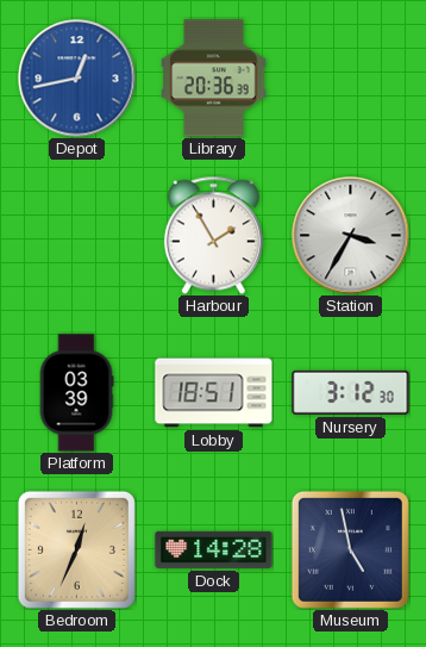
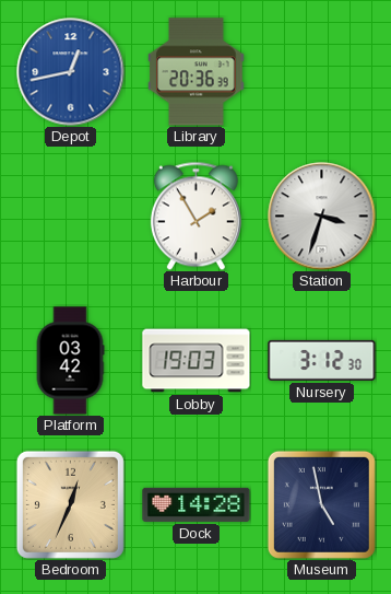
Station: 3:35 -> 3:33 (322, 217)
Platform: 03:39 -> 03:42 (70, 361)
Lobby: 18:51 -> 19:03 (197, 361)
